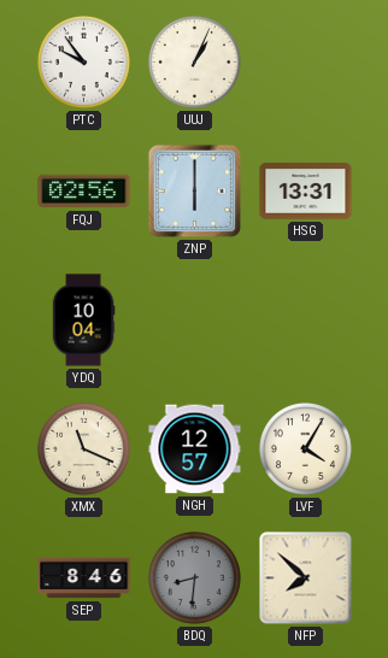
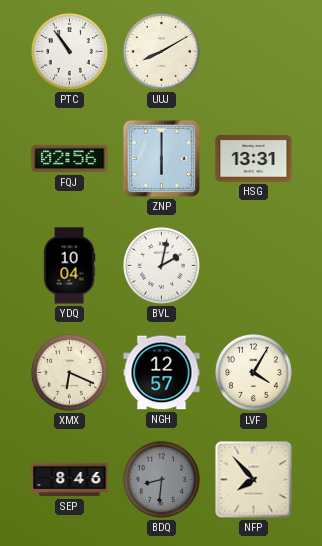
PTC: 9:54 -> 10:54 (69, 51)
UUJ: 1:04 -> 8:10 (161, 51)
BVL: none -> 2:02 (161, 265)
XMX: 11:19 -> 6:19 (69, 372)
NFP: 7:52 -> 7:53 (254, 480)
